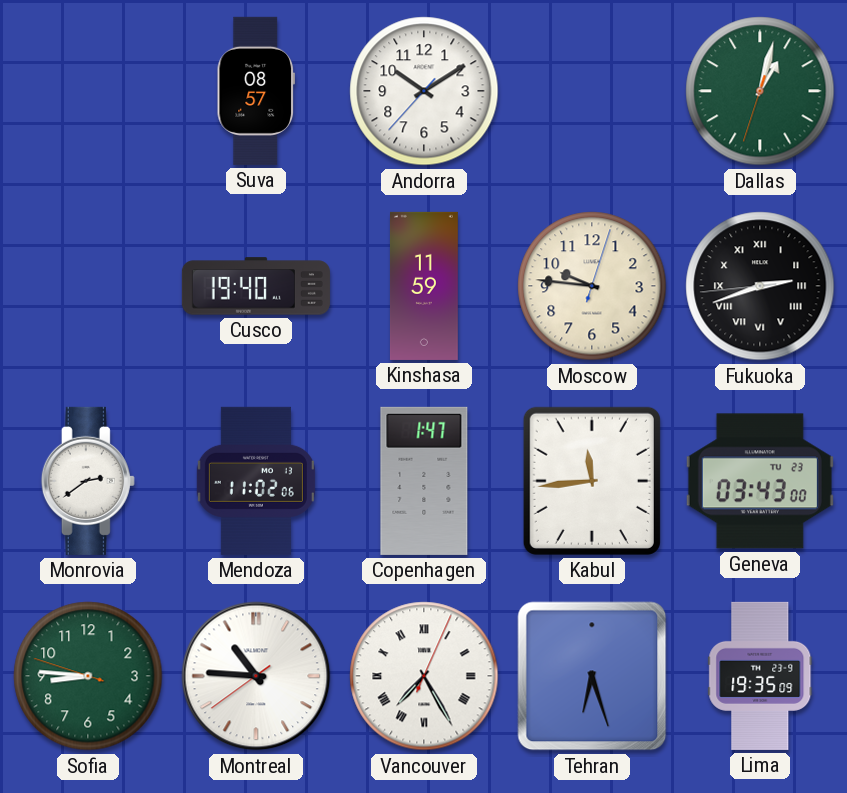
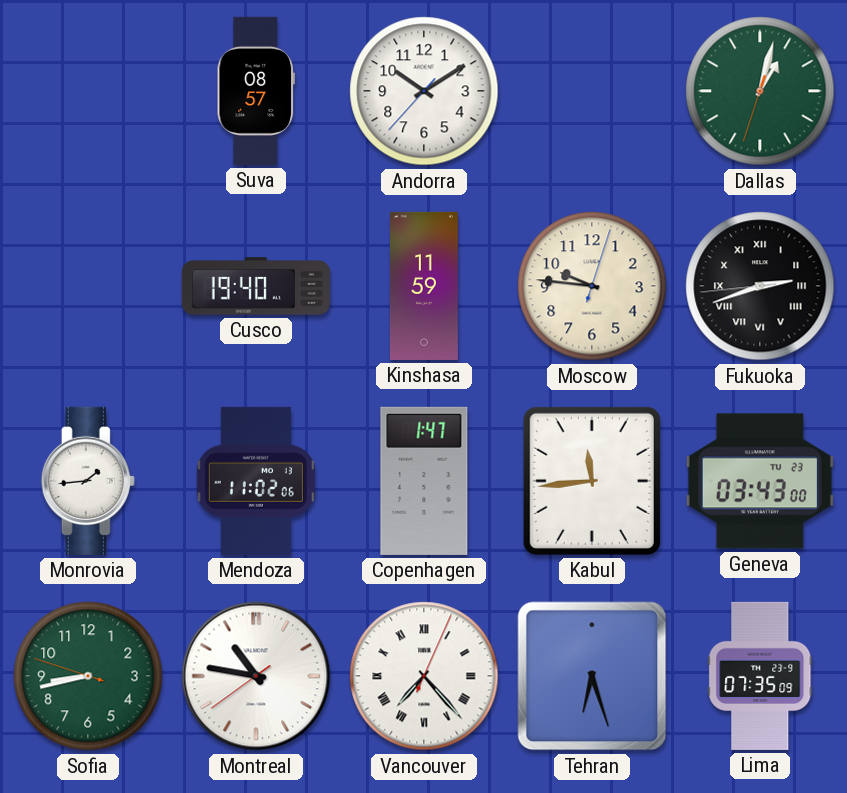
Monrovia: 2:39 -> 1:44 (88, 481)
Sofia: 8:45 -> 8:42 (88, 676)
Montreal: 10:45 -> 10:46 (256, 676)
Vancouver: 7:25 -> 7:23 (424, 676)
Lima: 19:35 -> 07:35 (760, 676)
